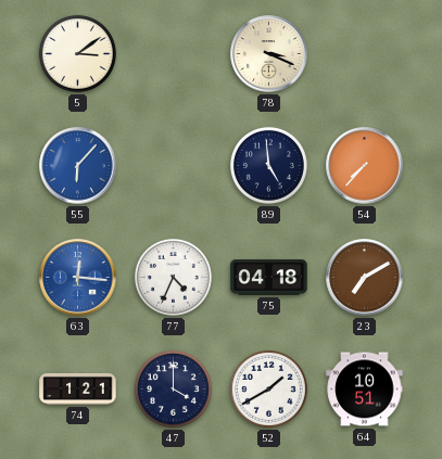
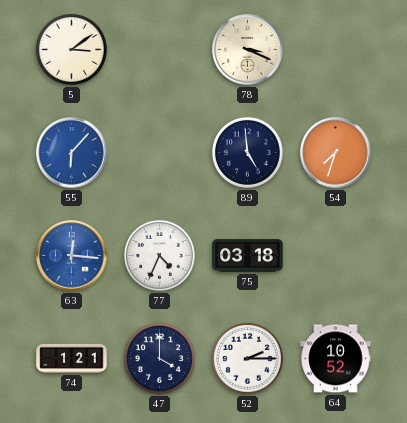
54: 7:37 -> 7:33 (336, 153)
75: 04:18 -> 03:18 (248, 256)
23: 7:10 -> none (365, 278)
52: 1:40 -> 2:15 (247, 358)
64: 10:51 -> 10:52 (336, 359)
